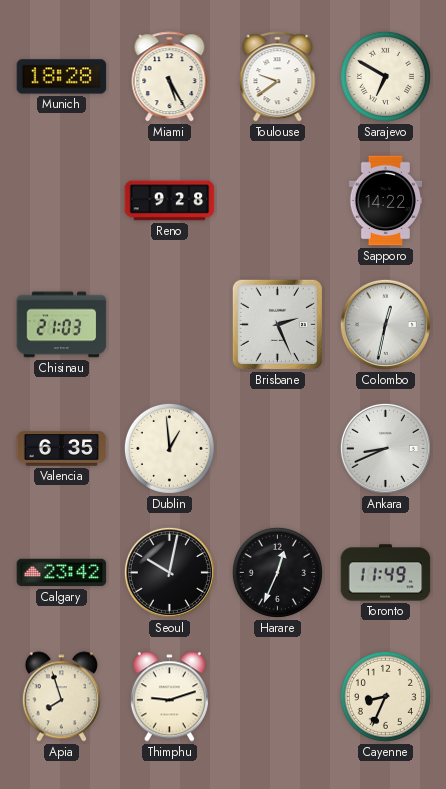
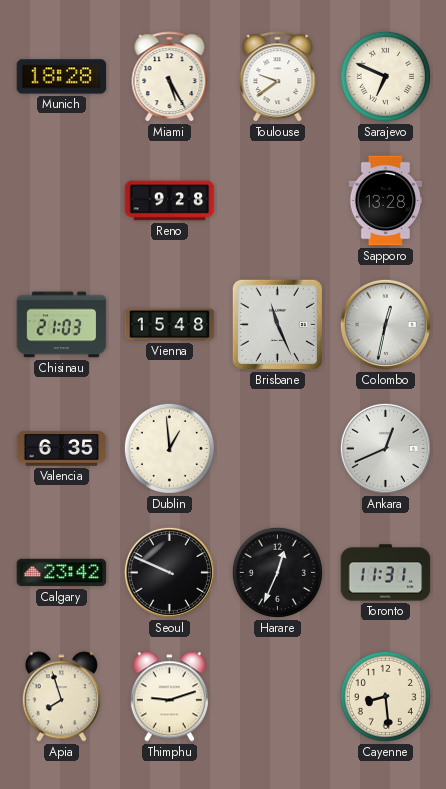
Sarajevo: 6:50 -> 6:49 (385, 76)
Sapporo: 14:22 -> 13:28 (386, 201)
Vienna: none -> 15:48 (170, 325)
Brisbane: 2:26 -> 11:26 (277, 324)
Ankara: 8:41 -> 12:41 (385, 448)
Seoul: 10:02 -> 9:49 (169, 572)
Toronto: 11:49 -> 11:31 (386, 573)
Cayenne: 8:34 -> 8:29 (385, 696)
